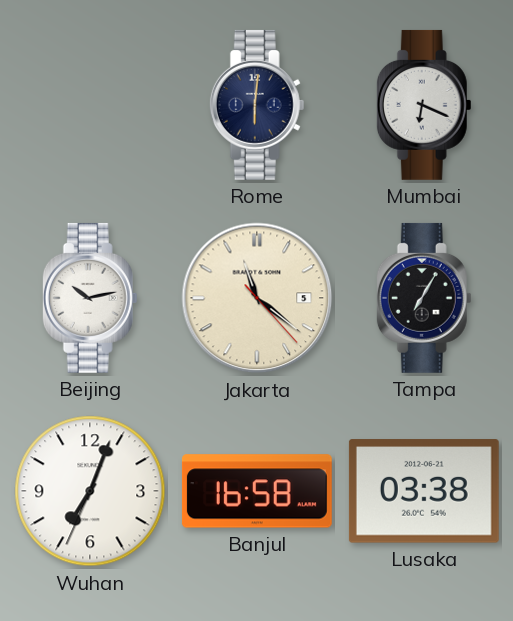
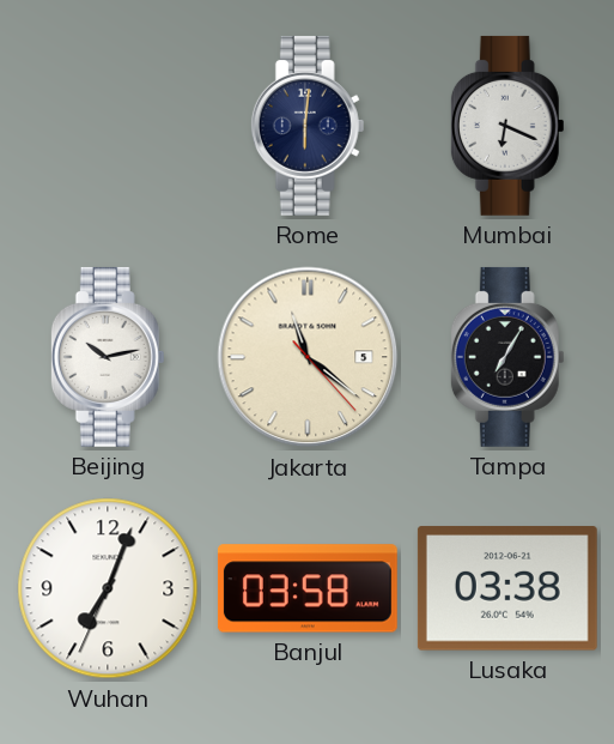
Banjul: 16:58 -> 03:58 (308, 588)
